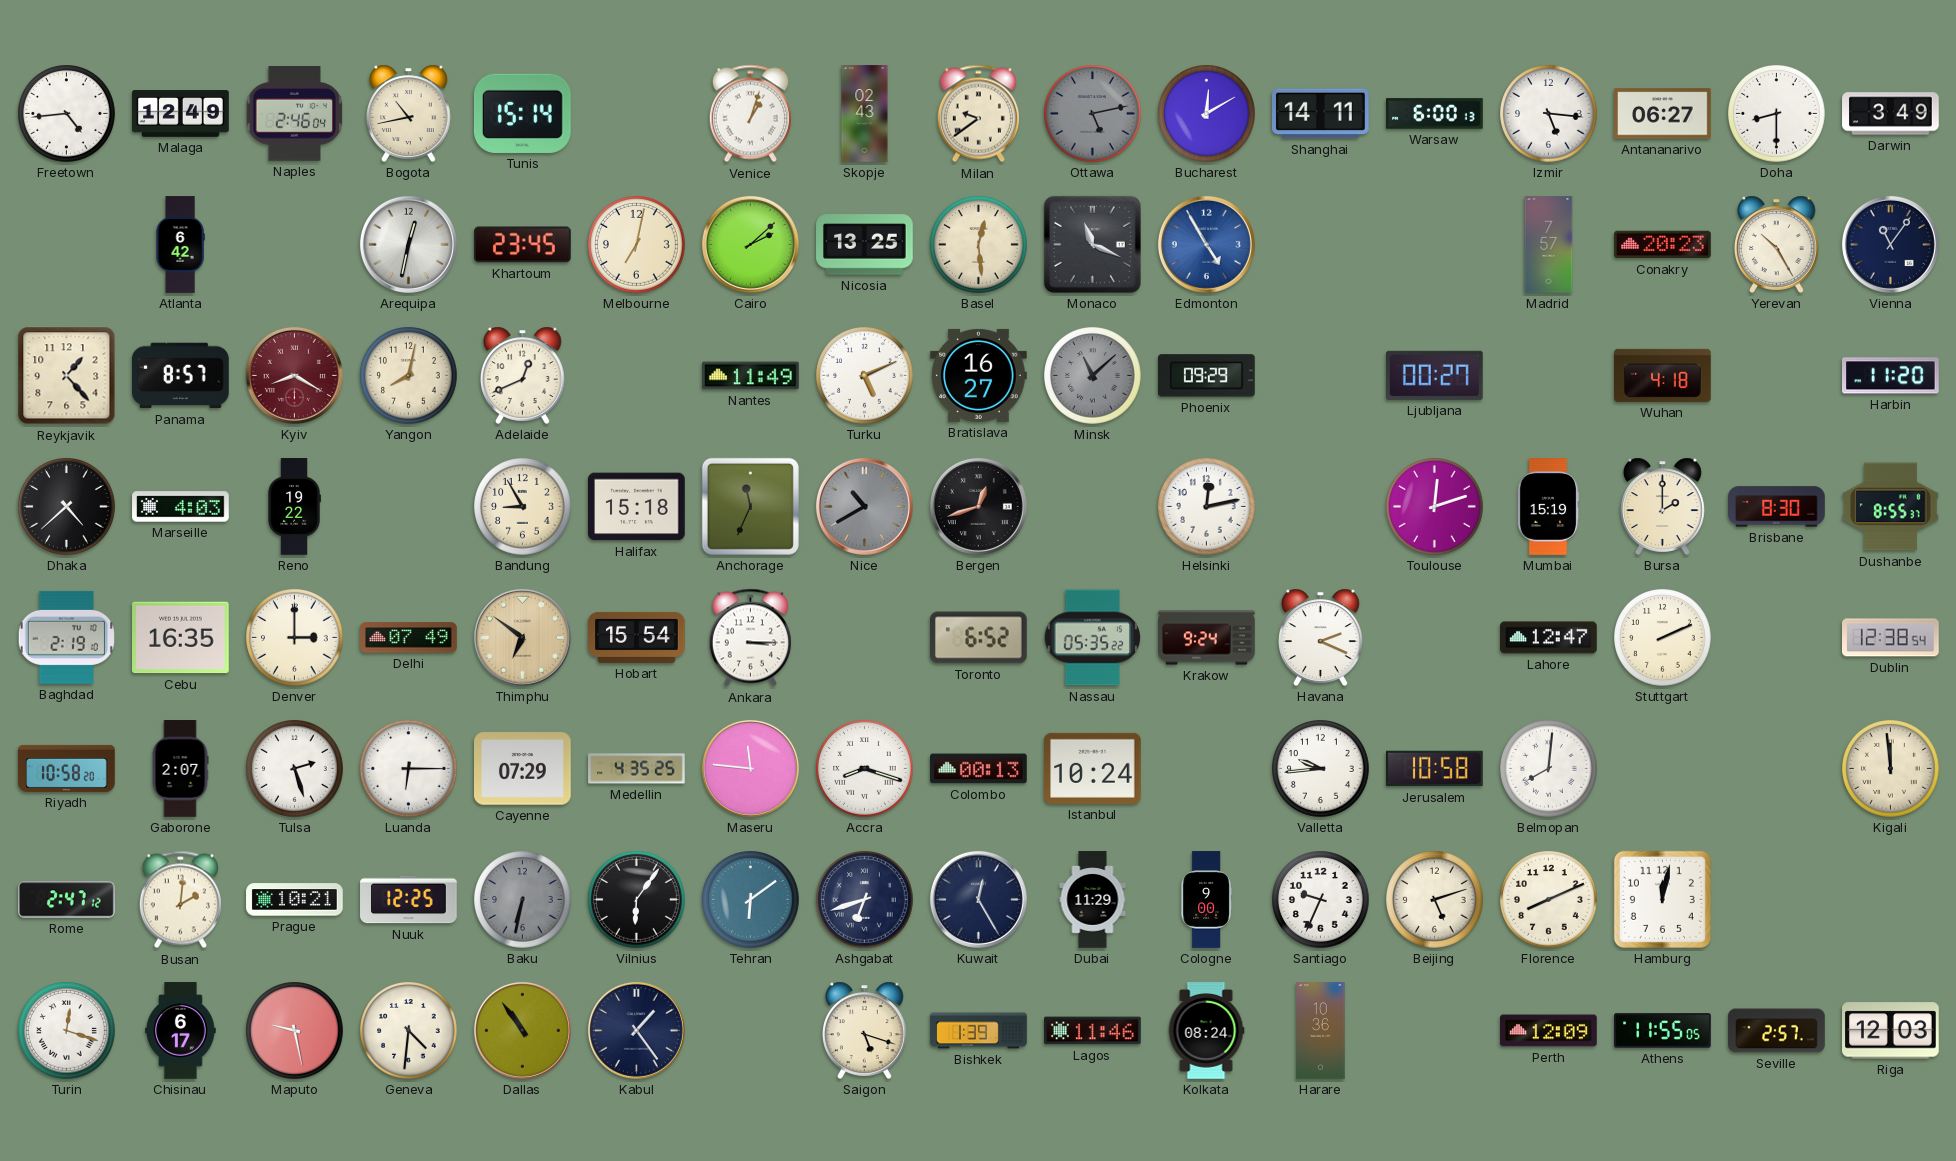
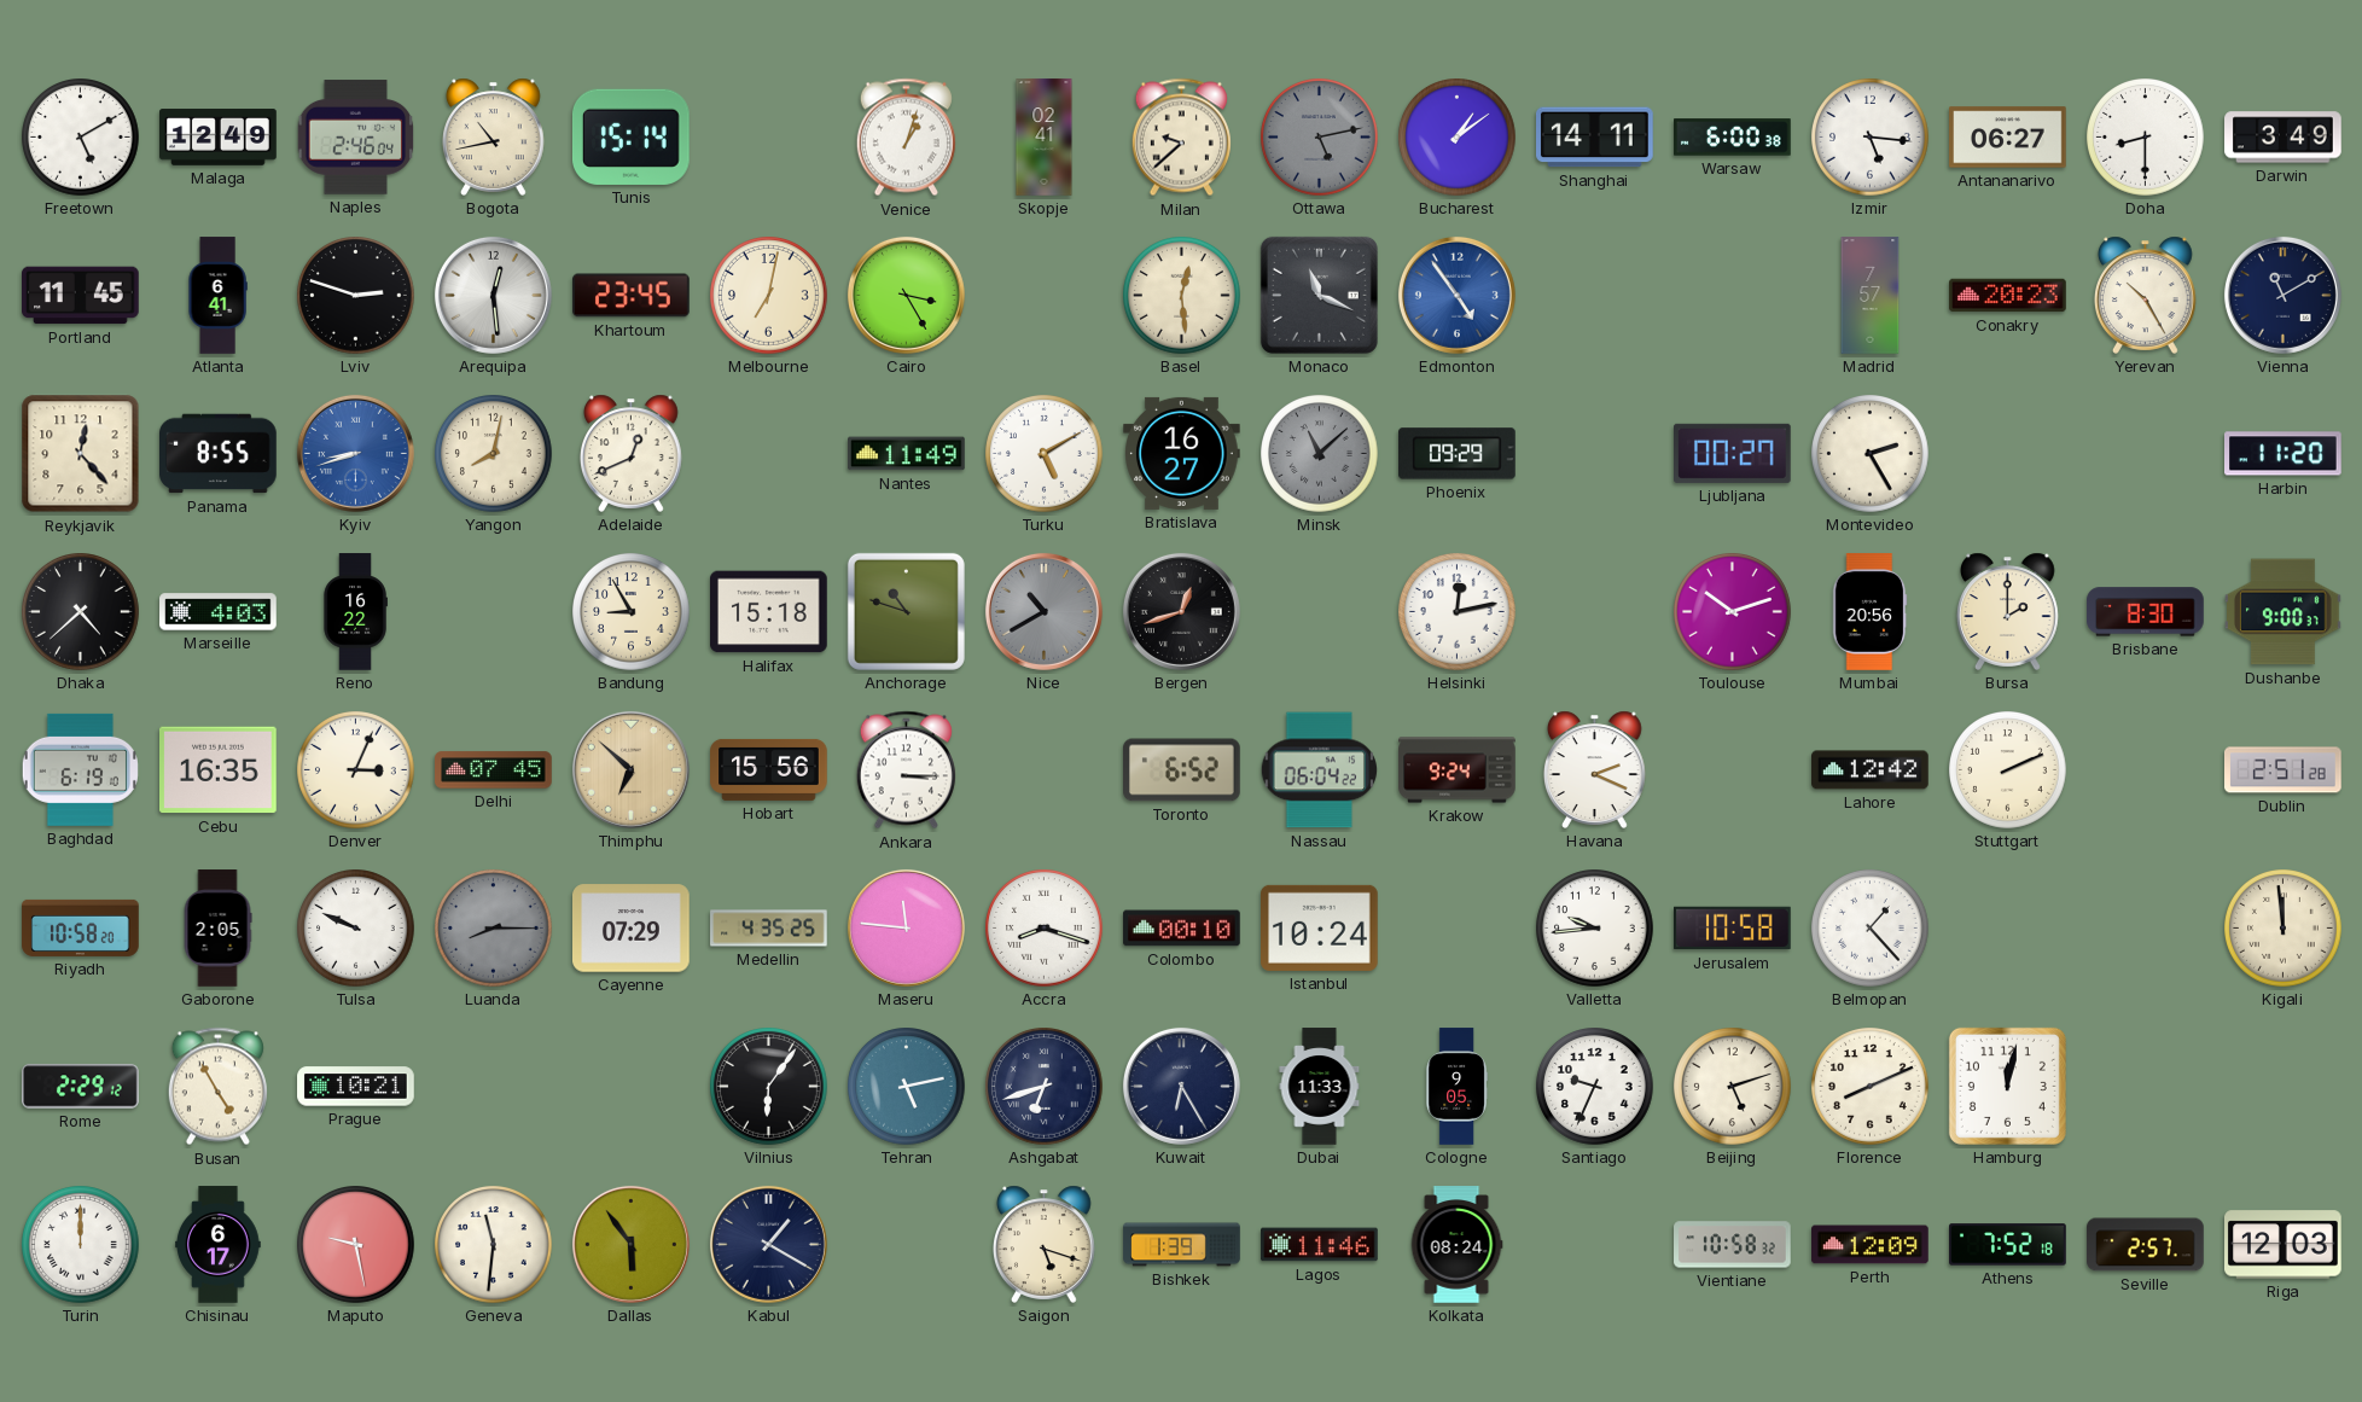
Freetown: 4:44 -> 5:10 (81, 138)
Skopje: 02:43 -> 02:41 (1045, 138)
Milan: 9:39 -> 9:38 (1181, 138)
Bucharest: 12:10 -> 1:09 (1458, 138)
Warsaw: 6:00:13 -> 6:00:38 (1733, 138)
Portland: none -> 11:45 (81, 296)
Atlanta: 6:42 -> 6:41 (217, 296)
Lviv: none -> 2:48 (356, 296)
Arequipa: 12:32 -> 12:29 (493, 295)
Cairo: 2:08 -> 3:25 (906, 295)
Nicosia: 13:25 -> none (865, 245)
Edmonton: 4:55 -> 4:54 (1456, 295)
Vienna: 11:06 -> 11:10 (2282, 295)
Reykjavik: 1:23 -> 12:23 (81, 454)
Panama: 8:57 -> 8:55 (219, 454)
Kyiv: 8:20 -> 8:42 (355, 453)
Kyiv dial: burgundy -> blue (355, 453)
Turku: 5:11 -> 5:10 (1045, 454)
Montevideo: none -> 2:25 (1871, 454)
Wuhan: 4:18 -> none (1663, 375)
Reno: 19:22 -> 16:22 (355, 612)
Anchorage: 11:34 -> 10:48 (906, 611)
Toulouse: 12:12 -> 10:12 (1733, 612)
Mumbai: 15:19 -> 20:56 (1869, 612)
Dushanbe: 8:55 -> 9:00 (2284, 612)
Baghdad: 2:19 -> 6:19 (80, 769)
Denver: 3:00 -> 3:04 (356, 770)
Delhi: 07:49 -> 07:45 (494, 770)
Thimphu: 6:51 -> 6:52 (630, 769)
Hobart: 15:54 -> 15:56 (769, 769)
Nassau: 05:35 -> 06:04 (1319, 770)
Lahore: 12:47 -> 12:42 (1871, 770)
Dublin: 12:38 -> 2:51 (2284, 770)
Gaborone: 2:07 -> 2:05 (217, 929)
Tulsa: 2:27 -> 9:49 (356, 929)
Luanda: 6:15 -> 8:15 (494, 929)
Luanda dial: white -> grey (494, 929)
Colombo: 00:13 -> 00:10 (1182, 929)
Belmopan: 8:01 -> 1:23 (1871, 929)
Rome: 2:47 -> 2:29 (81, 1087)
Busan: 2:01 -> 4:55 (217, 1087)
Nuuk: 12:25 -> none (409, 900)
Baku: 6:32 -> none (523, 900)
Tehran: 6:09 -> 5:13 (907, 1087)
Kuwait: 12:25 -> 6:25 (1181, 1086)
Dubai: 11:29 -> 11:33 (1320, 1087)
Cologne: 9:00 -> 9:05 (1456, 1087)
Turin: 12:18 -> 12:00 (81, 1245)
Geneva: 4:31 -> 11:31 (494, 1245)
Dallas: 10:54 -> 5:54 (630, 1244)
Kabul: 1:24 -> 1:20 (768, 1244)
Harare: 10:36 -> none (1321, 1031)
Vientiane: none -> 10:58 (1733, 1245)
Athens: 11:55 -> 7:52 (2008, 1245)
